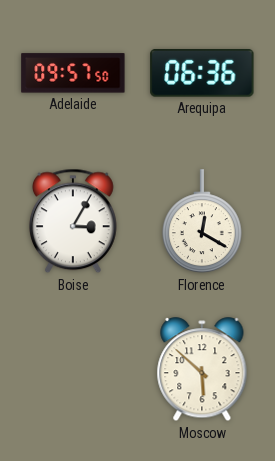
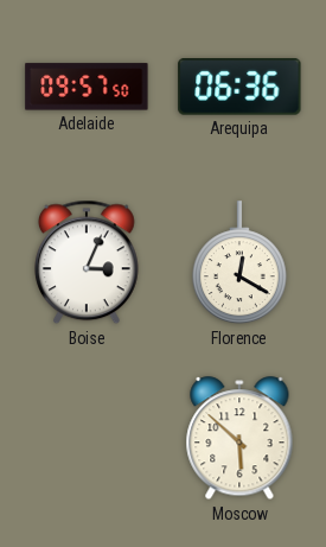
Boise: 3:05 -> 3:04 (87, 262)
